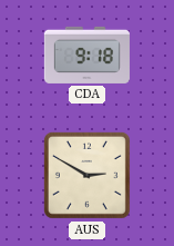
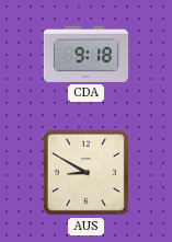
AUS: 2:50 -> 8:50 (85, 172)
